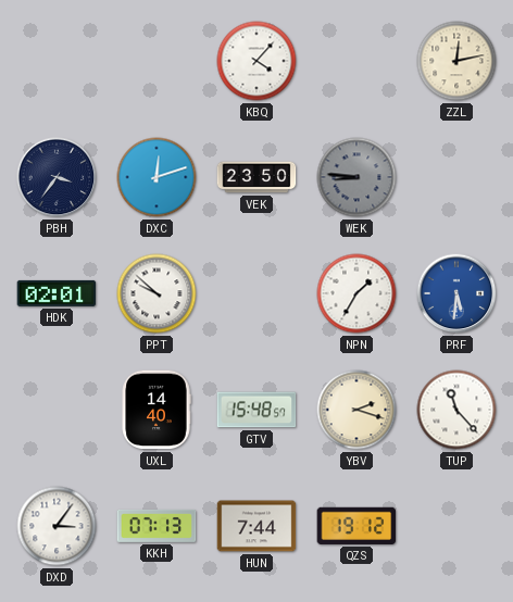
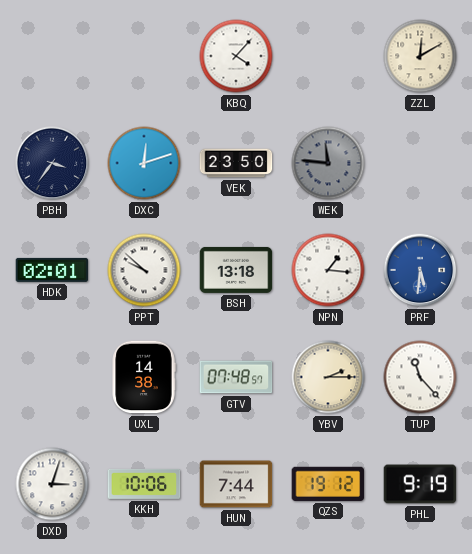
ZZL: 12:13 -> 12:10 (420, 56)
WEK: 8:46 -> 11:46 (328, 163)
BSH: none -> 13:18 (236, 270)
NPN: 1:35 -> 1:16 (328, 270)
UXL: 14:40 -> 14:38 (144, 377)
GTV: 15:48 -> 07:48 (236, 377)
YBV: 2:18 -> 2:15 (328, 377)
DXD: 3:06 -> 3:03 (52, 484)
KKH: 07:13 -> 10:06 (144, 484)
PHL: none -> 9:19 (420, 484)
